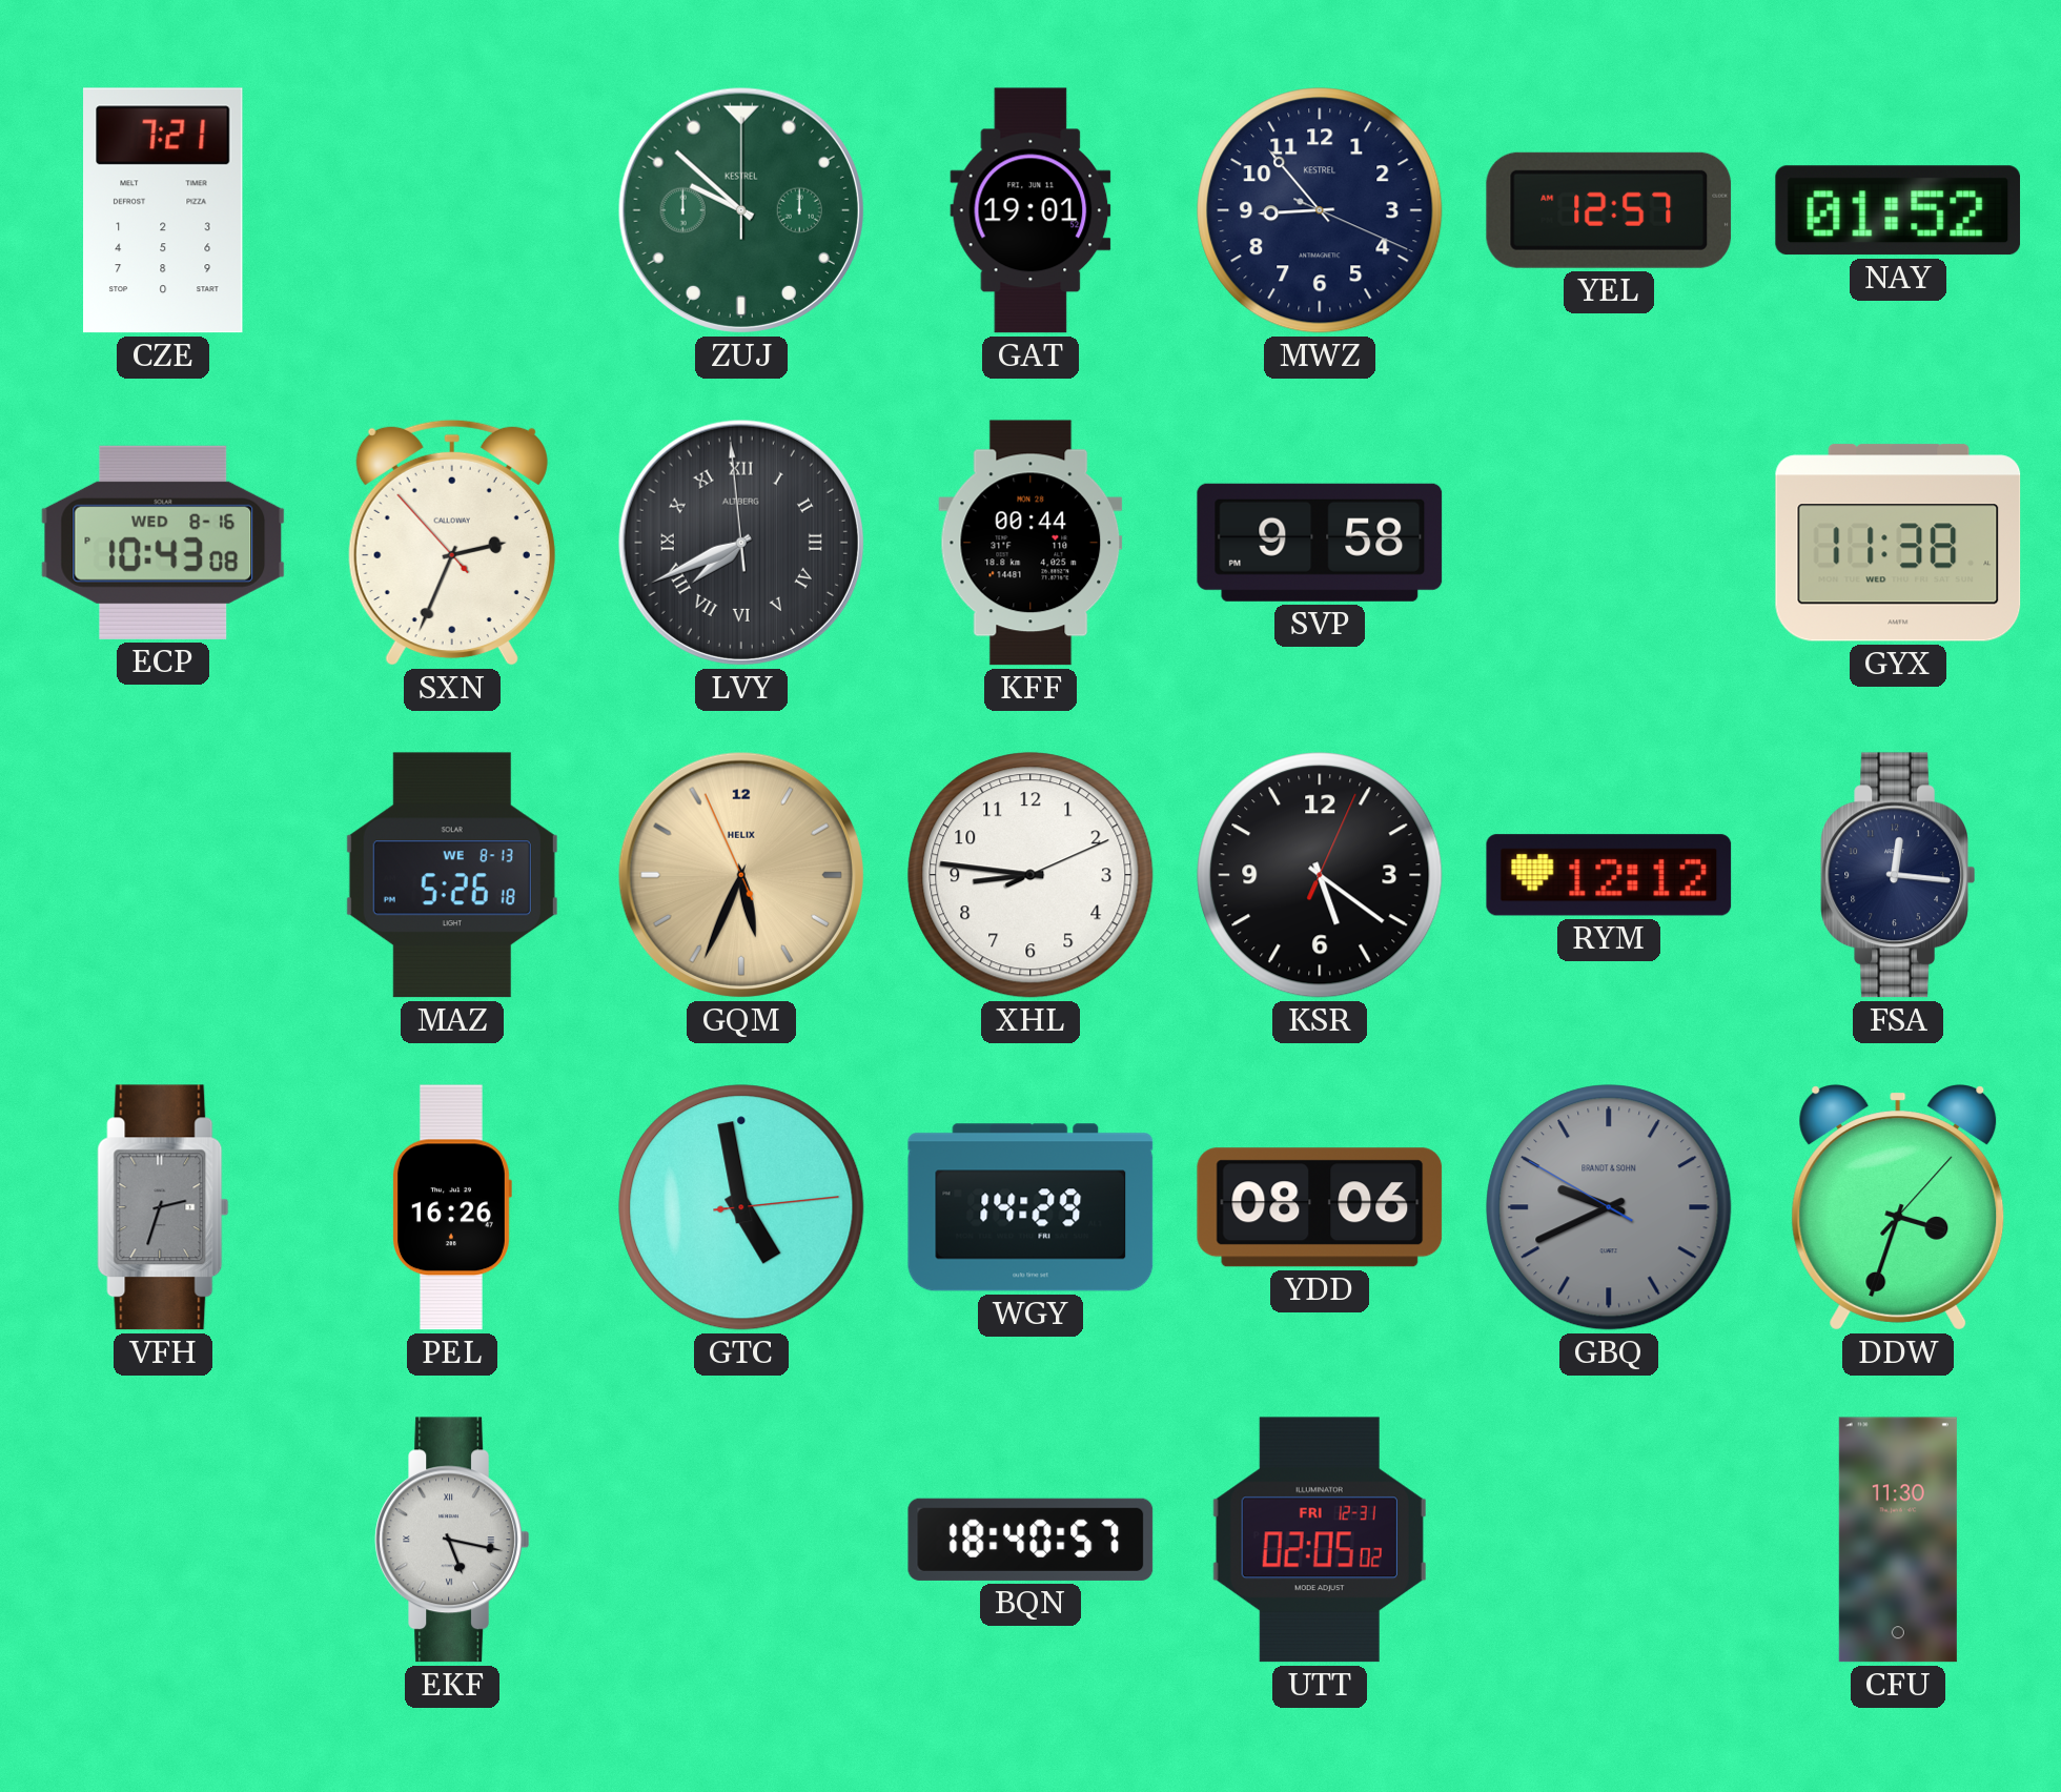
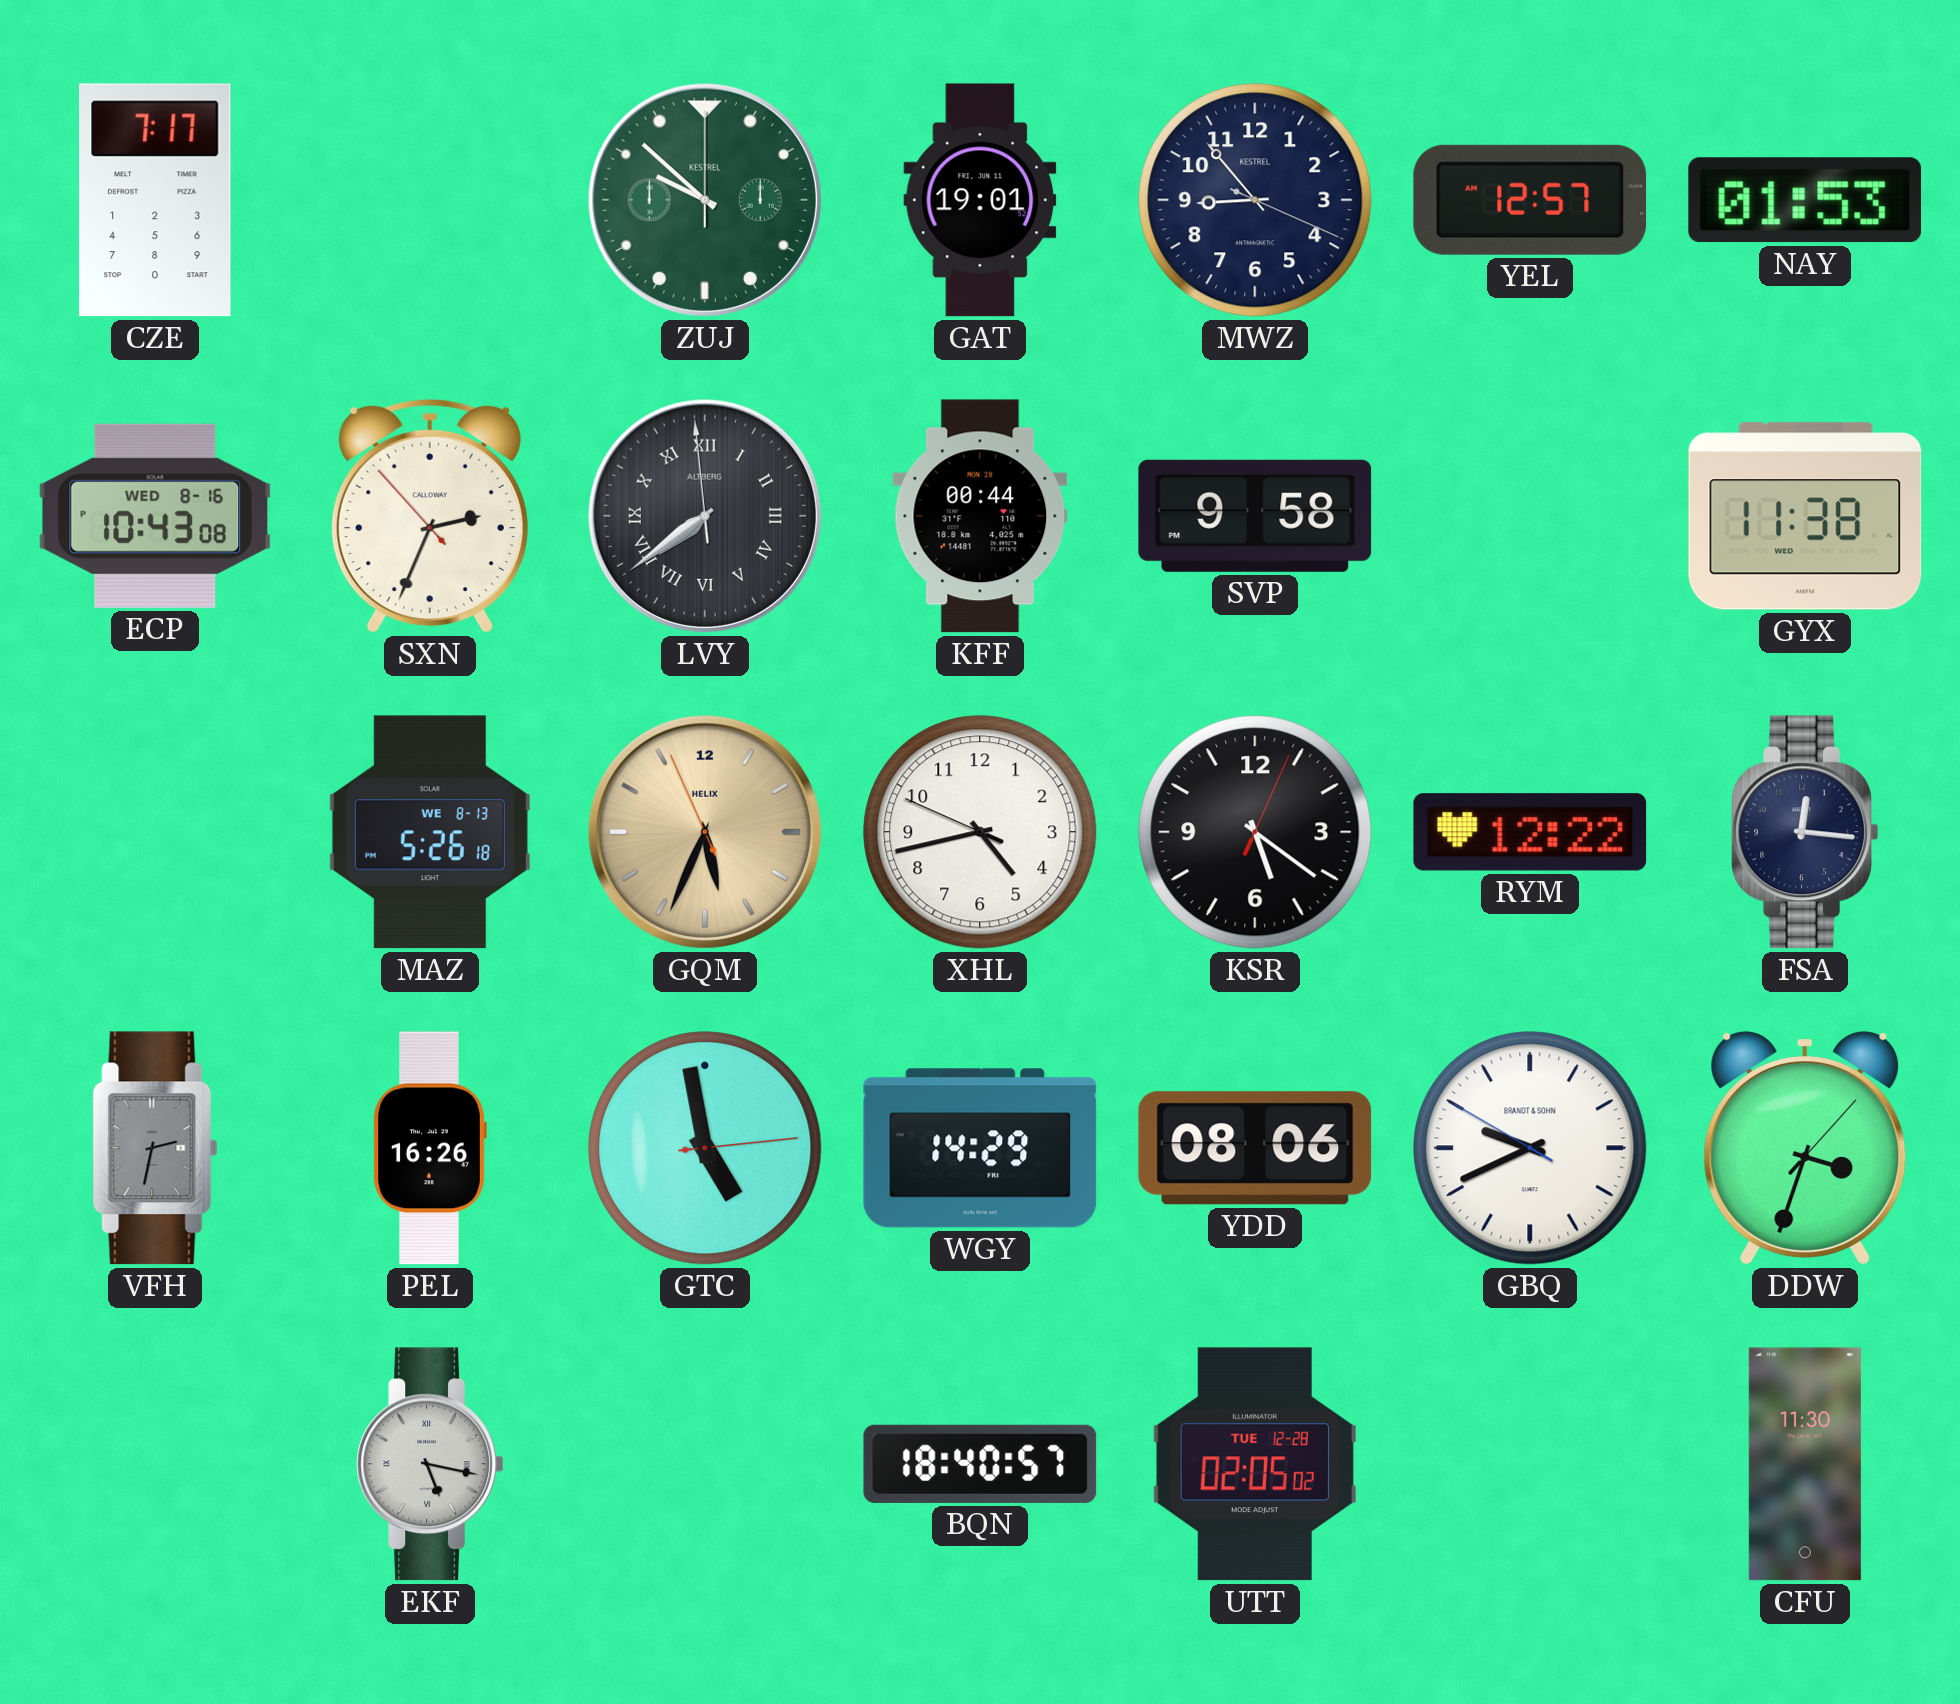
CZE: 7:21 -> 7:17 (156, 200)
NAY: 01:52 -> 01:53 (1805, 200)
LVY: 7:40 -> 7:38 (705, 516)
XHL: 8:46 -> 4:42 (980, 832)
RYM: 12:12 -> 12:22 (1530, 832)
VFH: 2:33 -> 2:32 (155, 1148)
GBQ dial: grey -> white (1530, 1148)
UTT date: FRI 12-31 -> TUE 12-28 (1255, 1464)
